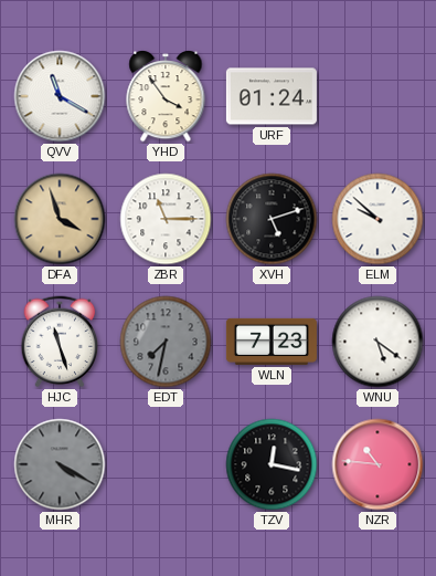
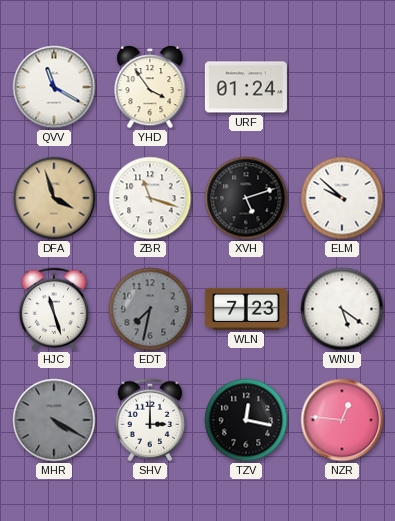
ZBR: 11:15 -> 11:18 (150, 198)
SHV: none -> 3:00 (150, 420)
NZR: 10:46 -> 12:46 (342, 420)
